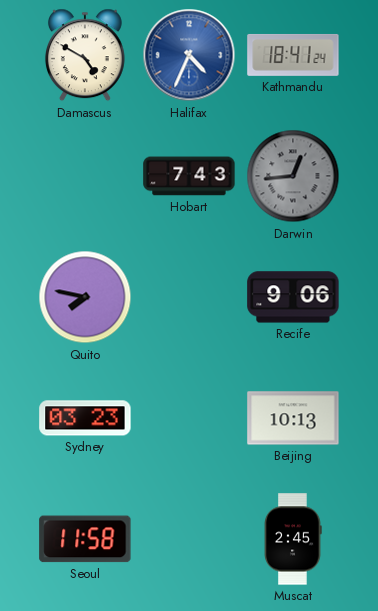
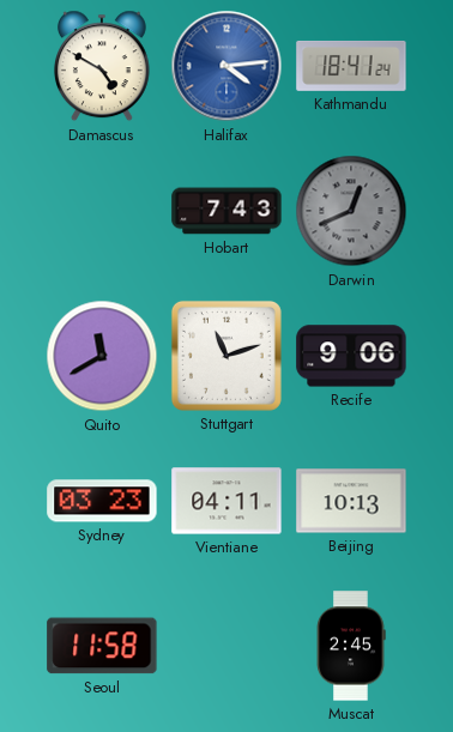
Halifax: 4:34 -> 4:14 (226, 66)
Darwin: 12:44 -> 12:41 (351, 211)
Quito: 7:47 -> 11:40 (102, 356)
Stuttgart: none -> 11:12 (226, 356)
Vientiane: none -> 04:11 (226, 501)
